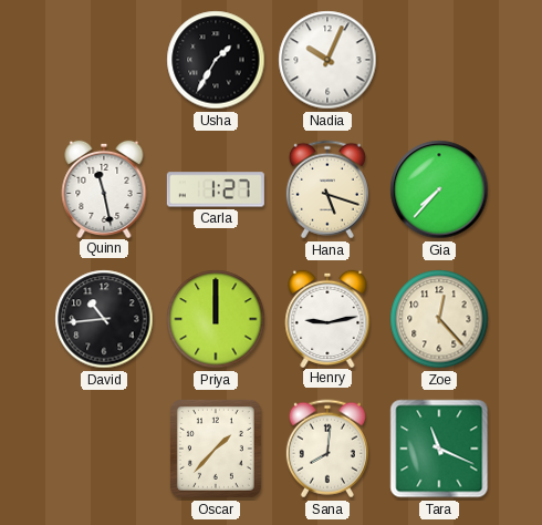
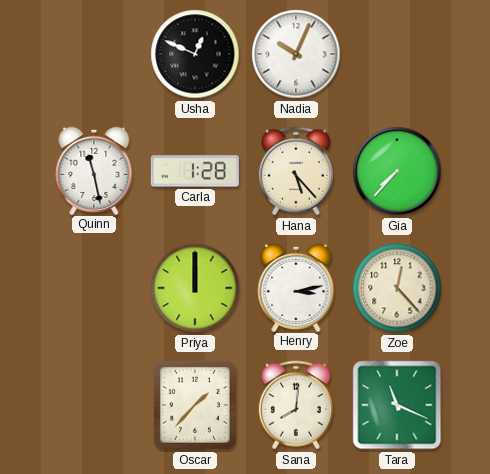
Usha: 1:35 -> 12:49 (195, 54)
Carla: 1:27 -> 1:28 (195, 171)
Hana: 5:18 -> 5:23 (296, 171)
David: 10:44 -> none (104, 319)
Henry: 9:13 -> 3:13 (296, 287)
